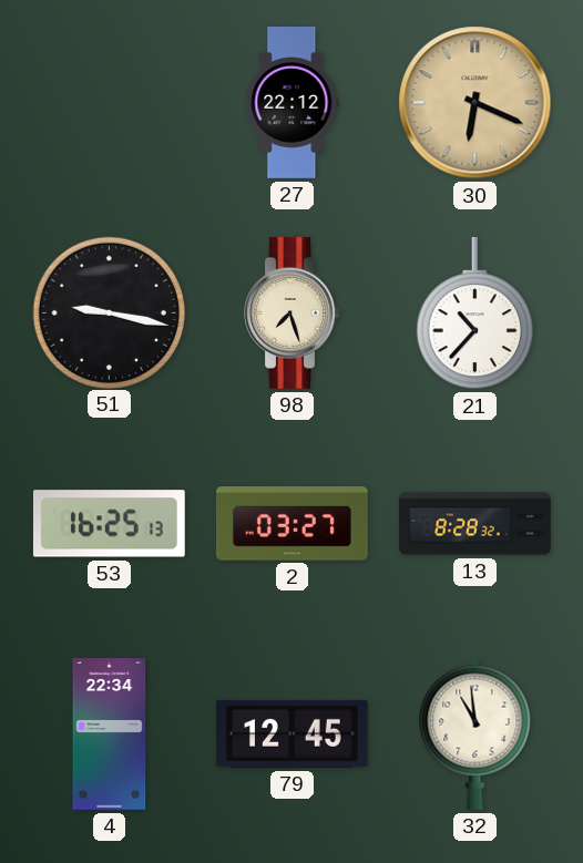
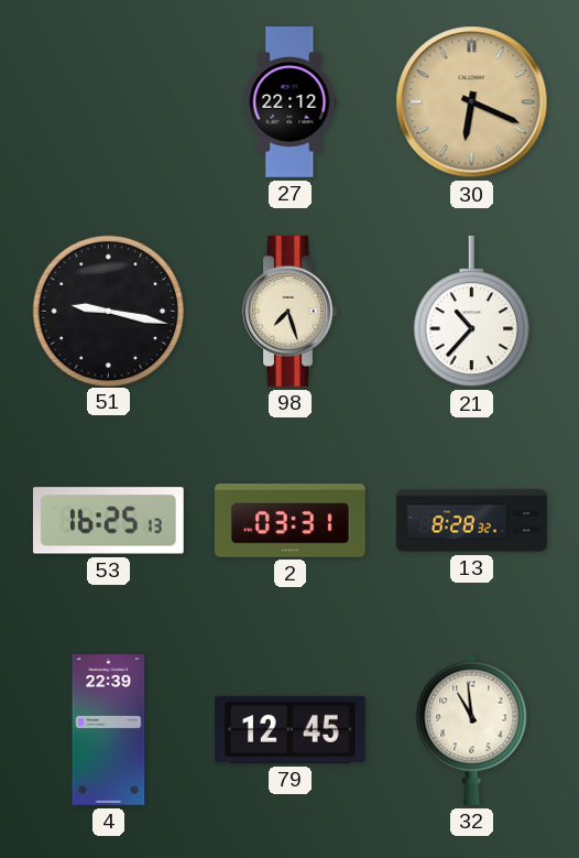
2: 03:27 -> 03:31 (289, 521)
4: 22:34 -> 22:39 (109, 730)
